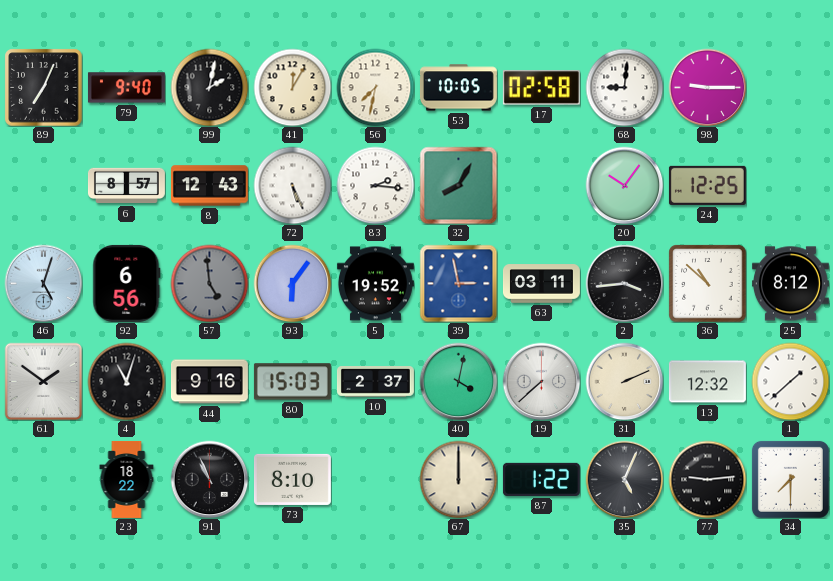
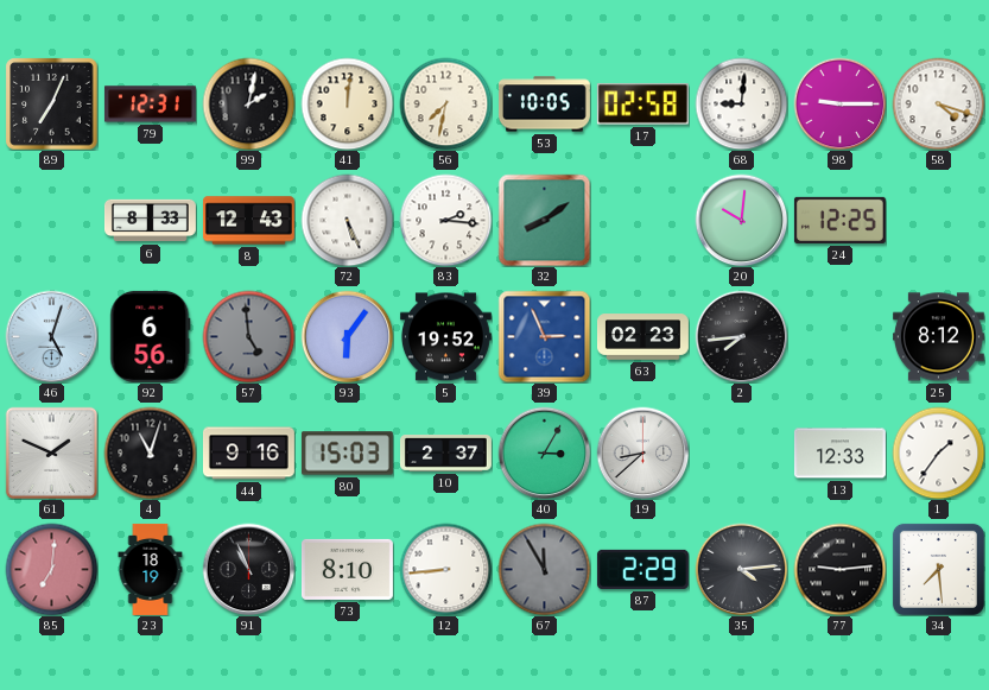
79: 9:40 -> 12:31 (150, 105)
41: 12:05 -> 12:01 (347, 103)
58: none -> 4:18 (938, 103)
6: 8:57 -> 8:33 (150, 221)
32: 8:05 -> 8:09 (544, 220)
20: 10:06 -> 10:01 (741, 220)
39: 2:58 -> 2:56 (544, 336)
63: 03:11 -> 02:23 (642, 337)
2: 3:44 -> 7:44 (741, 336)
36: 10:52 -> none (707, 283)
61: 1:51 -> 1:49 (51, 452)
40: 4:02 -> 3:05 (544, 452)
19: 7:38 -> 8:38 (642, 452)
31: 2:11 -> none (624, 381)
13: 12:32 -> 12:33 (839, 454)
1: 1:38 -> 1:36 (938, 452)
85: none -> 7:01 (51, 569)
23: 18:22 -> 18:19 (151, 569)
12: none -> 8:44 (445, 569)
67: 12:00 -> 11:55 (544, 569)
67 dial: cream -> grey (544, 569)
87: 1:22 -> 2:29 (642, 569)
35: 5:04 -> 4:14 (741, 569)
34: 7:30 -> 7:29 (938, 569)
